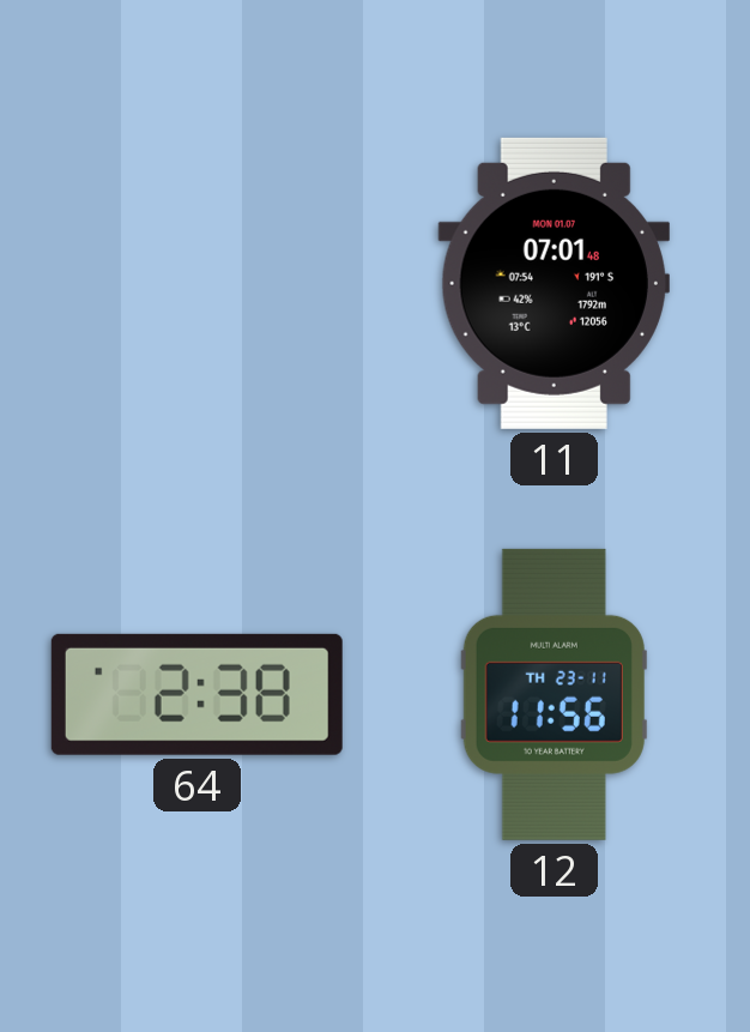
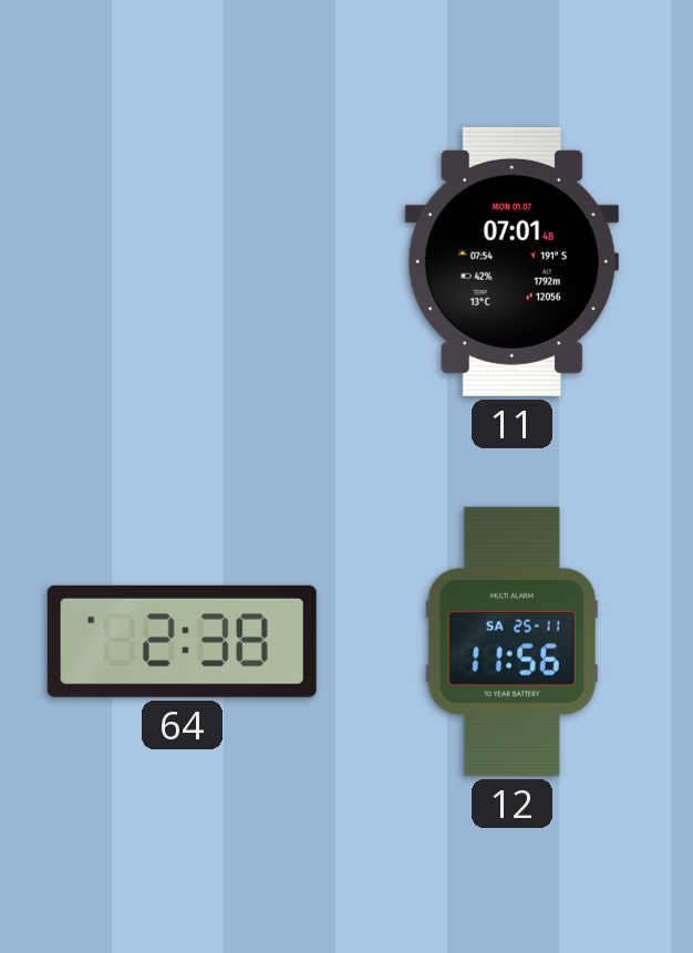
12 date: TH 23-11 -> SA 25-11 (511, 641)
